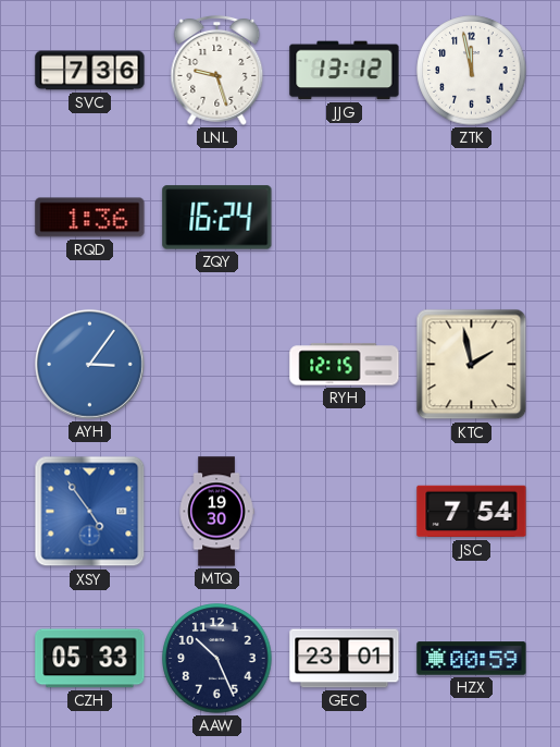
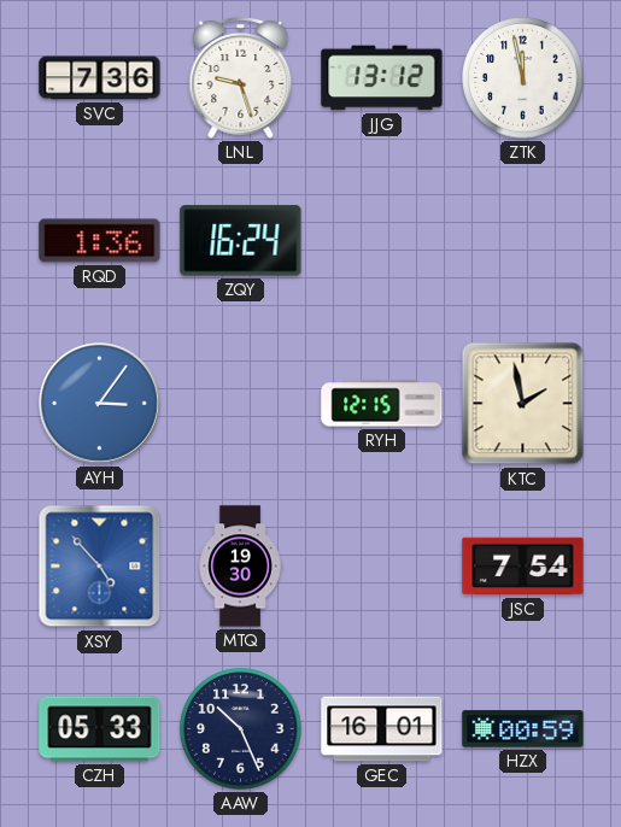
XSY: 4:54 -> 4:53 (100, 567)
GEC: 23:01 -> 16:01 (382, 729)
